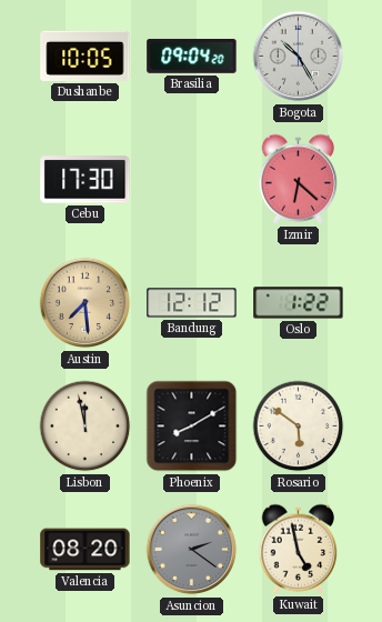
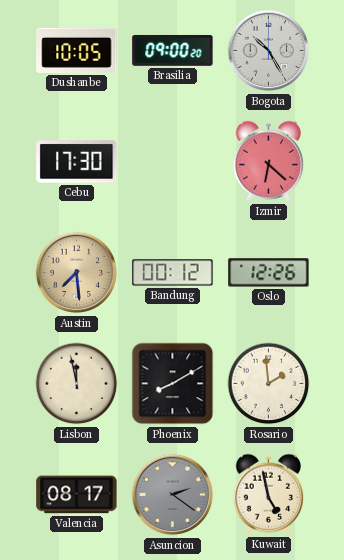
Brasilia: 09:04 -> 09:00 (173, 50)
Bandung: 12:12 -> 00:12 (173, 273)
Oslo: 1:22 -> 12:26 (269, 273)
Rosario: 5:51 -> 1:59 (269, 384)
Valencia: 08:20 -> 08:17 (77, 495)
